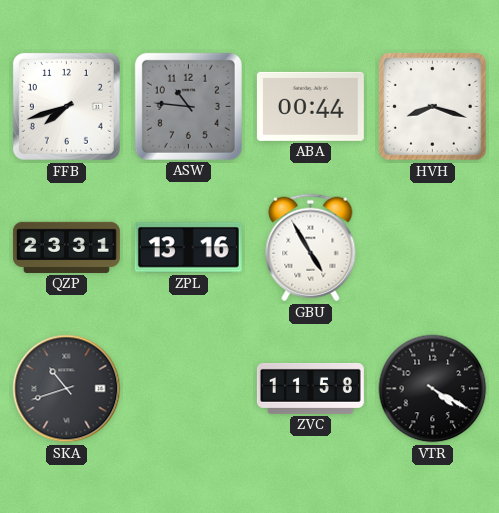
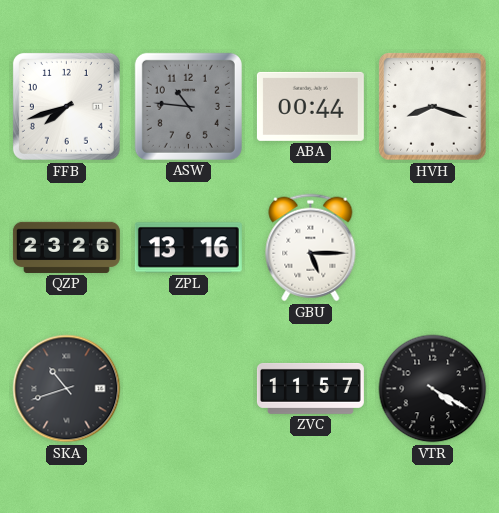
QZP: 23:31 -> 23:26 (66, 247)
GBU: 4:55 -> 5:15 (311, 248)
ZVC: 11:58 -> 11:57 (310, 388)
